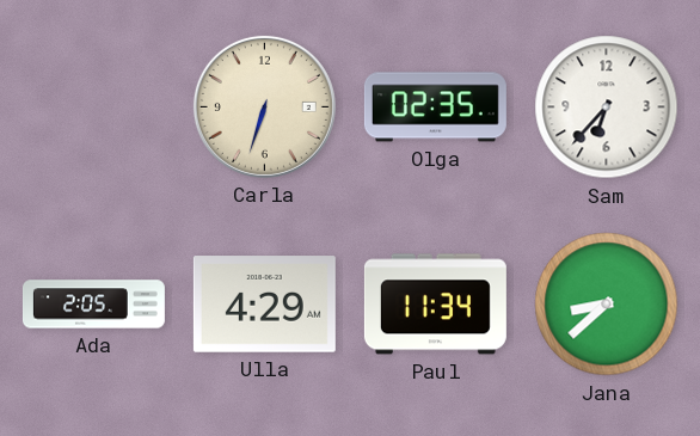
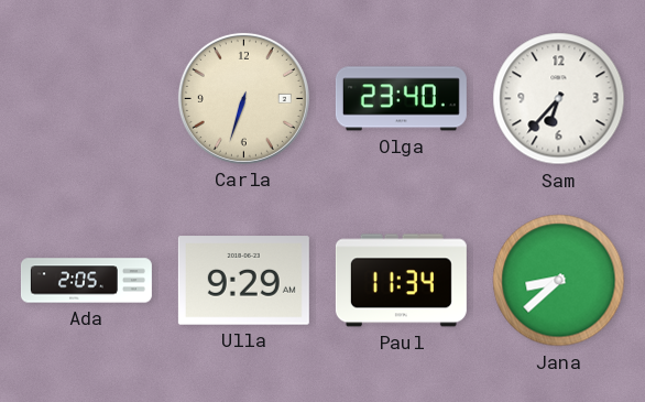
Olga: 02:35 -> 23:40 (401, 99)
Ulla: 4:29 -> 9:29 (243, 281)
